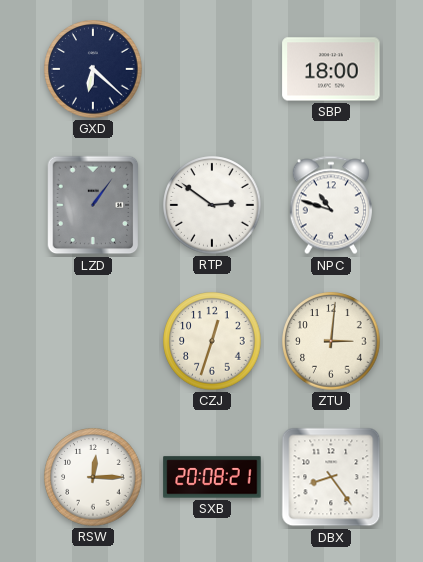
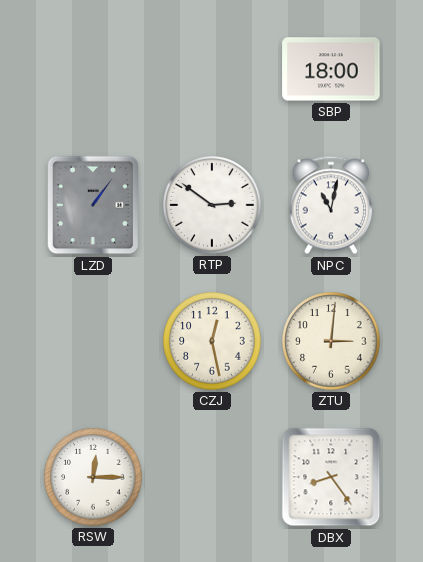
GXD: 6:22 -> none (93, 69)
NPC: 10:48 -> 11:02 (331, 205)
CZJ: 12:33 -> 12:28 (212, 341)
SXB: 20:08 -> none (212, 477)
